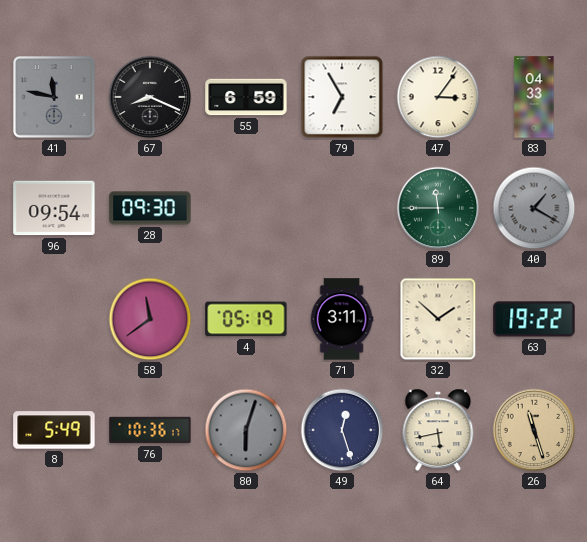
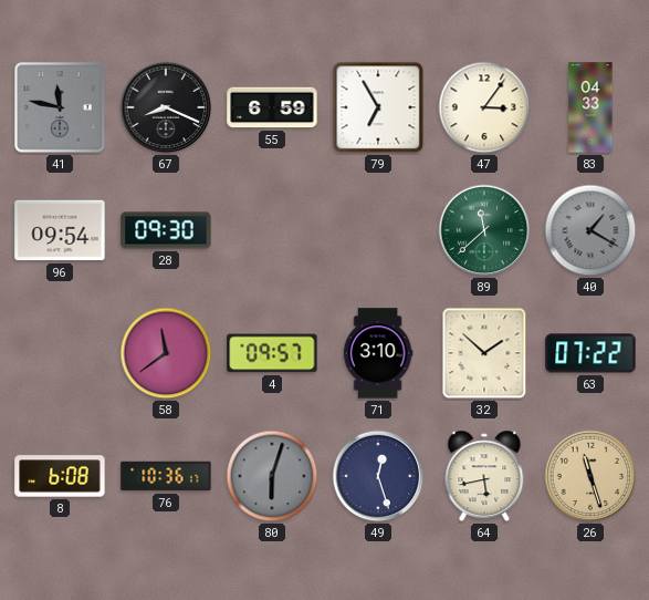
89: 11:45 -> 11:38 (484, 230)
4: 05:19 -> 09:57 (272, 353)
71: 3:11 -> 3:10 (378, 353)
63: 19:22 -> 07:22 (590, 353)
8: 5:49 -> 6:08 (60, 476)
